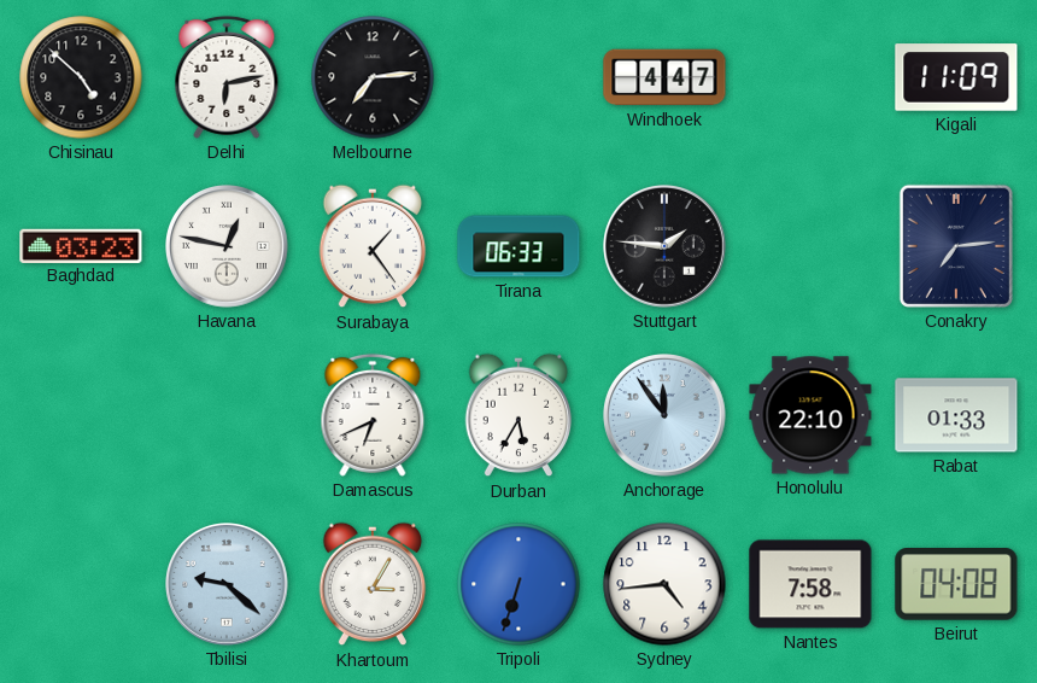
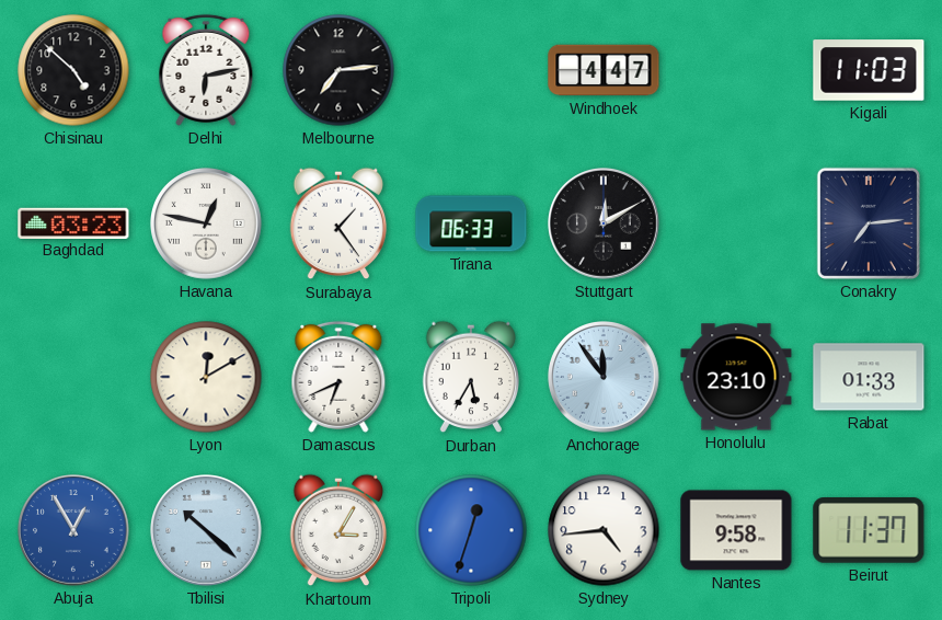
Kigali: 11:09 -> 11:03 (869, 70)
Stuttgart: 1:46 -> 12:10 (605, 225)
Lyon: none -> 12:10 (206, 377)
Honolulu: 22:10 -> 23:10 (736, 377)
Abuja: none -> 12:55 (74, 531)
Tbilisi: 9:22 -> 10:22 (207, 531)
Tripoli: 6:33 -> 12:33 (471, 530)
Nantes: 7:58 -> 9:58 (736, 530)
Beirut: 04:08 -> 11:37 (869, 531)
